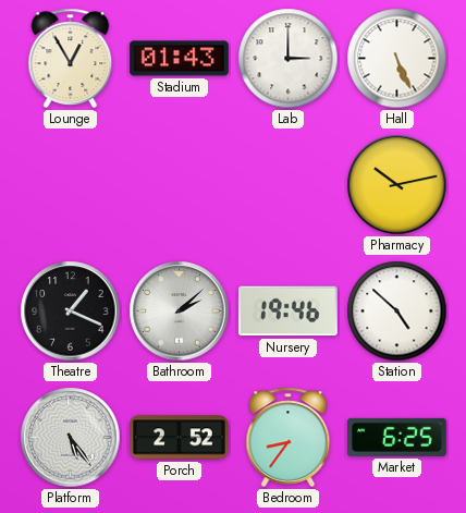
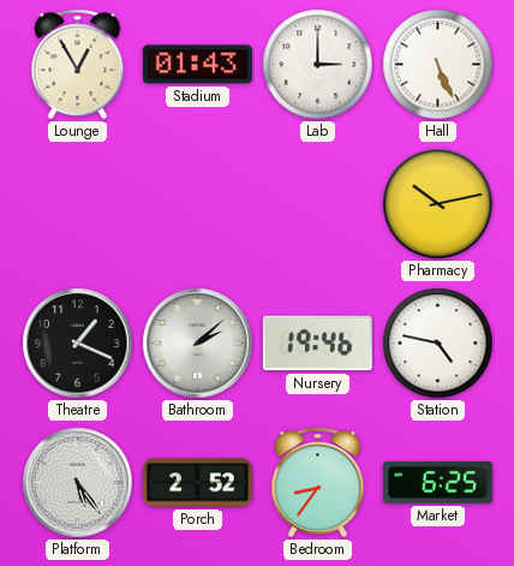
Station: 4:52 -> 4:47 (438, 344)
